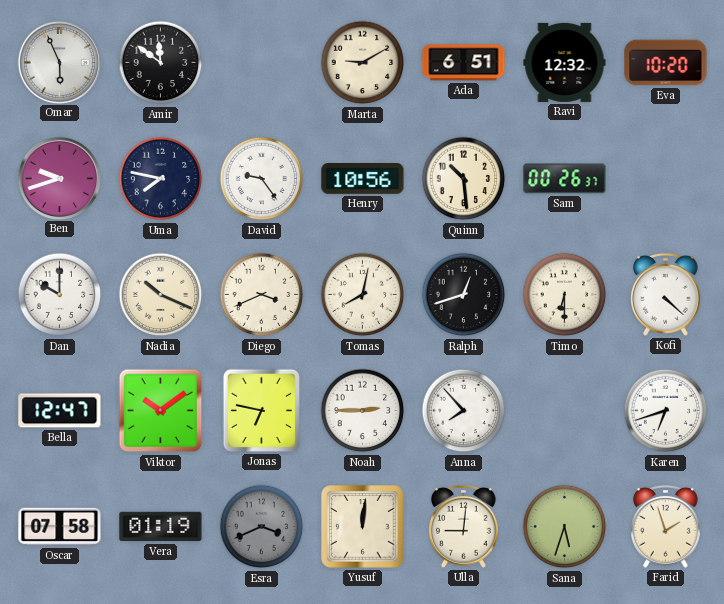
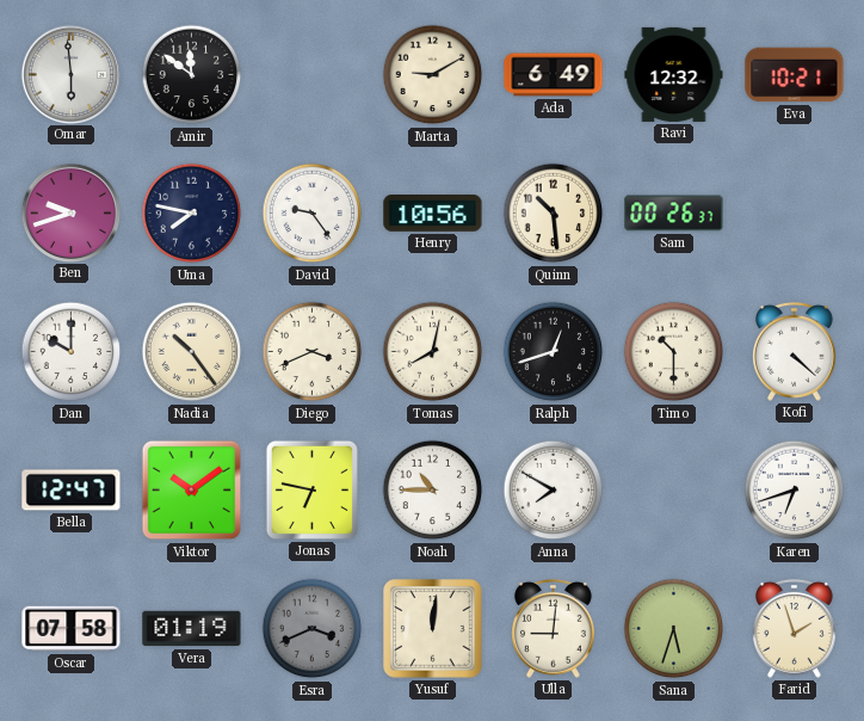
Omar: 5:56 -> 5:59 (70, 74)
Ada: 6:51 -> 6:49 (554, 75)
Eva: 10:20 -> 10:21 (795, 75)
Nadia: 10:19 -> 10:24 (192, 352)
Timo: 6:30 -> 10:30 (674, 352)
Noah: 2:45 -> 10:45 (433, 491)
Anna: 7:53 -> 7:50 (554, 491)
